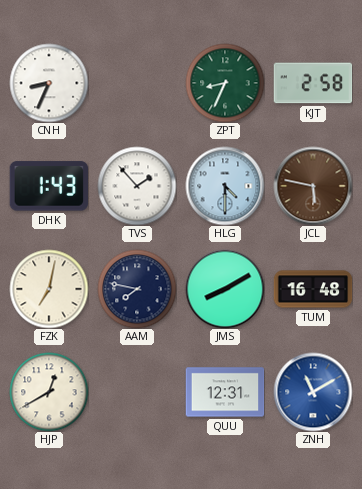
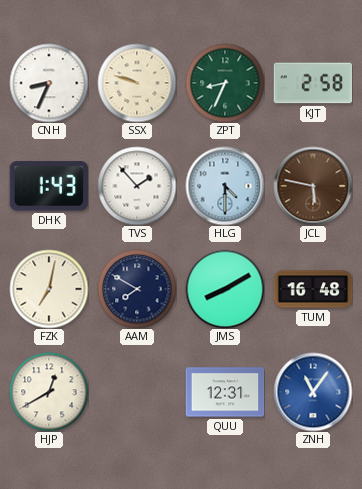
SSX: none -> 9:48 (137, 83)
AAM: 7:47 -> 7:50 (137, 289)
ZNH: 11:10 -> 11:06 (313, 392)
